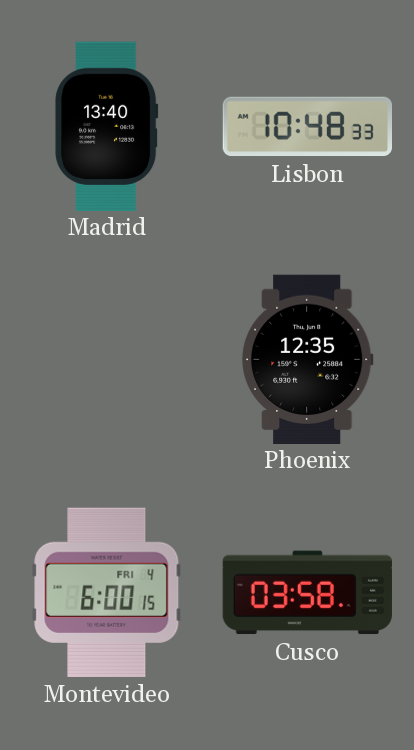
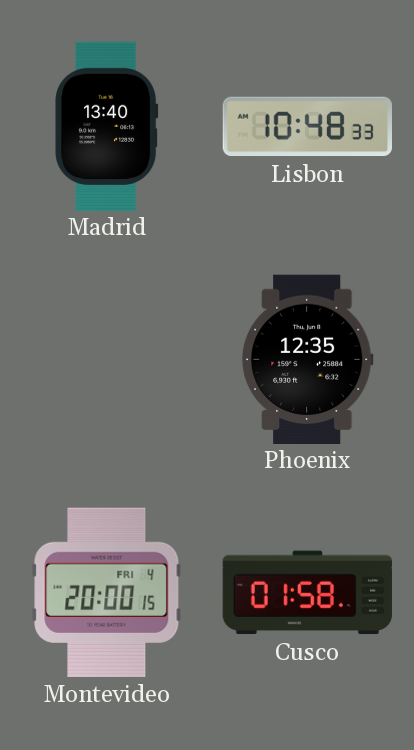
Montevideo: 6:00 -> 20:00 (107, 592)
Cusco: 03:58 -> 01:58 (307, 593)
